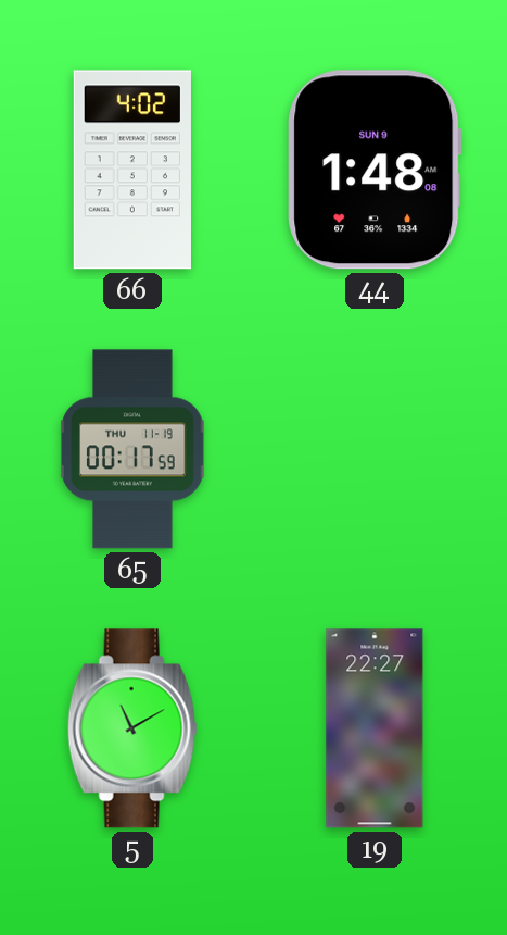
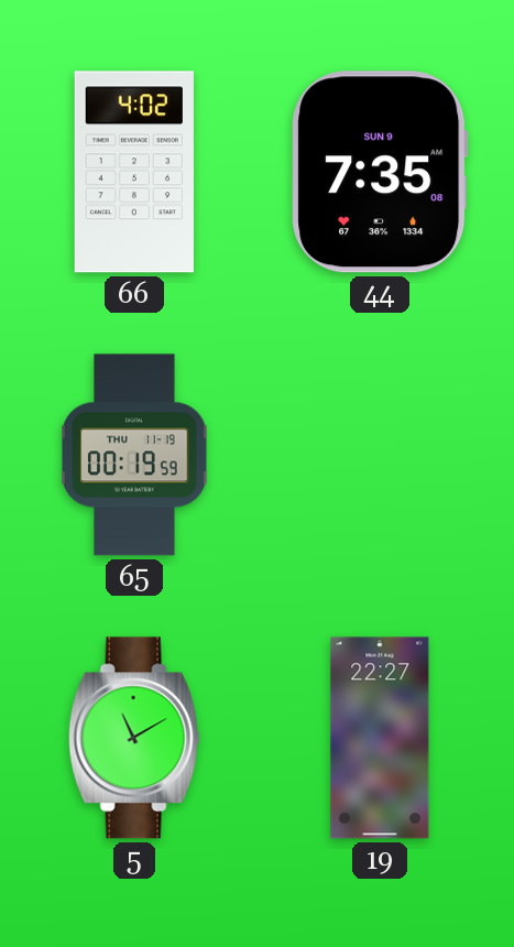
44: 1:48 -> 7:35 (380, 172)
65: 00:17 -> 00:19 (134, 455)
